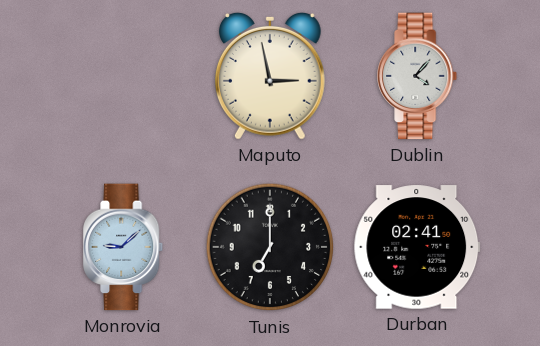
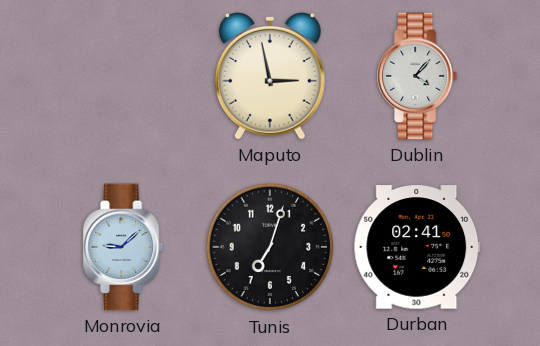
Tunis: 7:00 -> 7:03 (270, 247)
